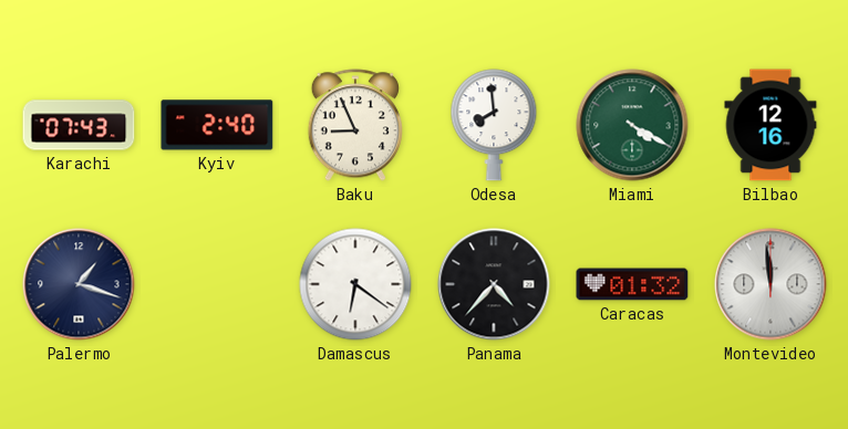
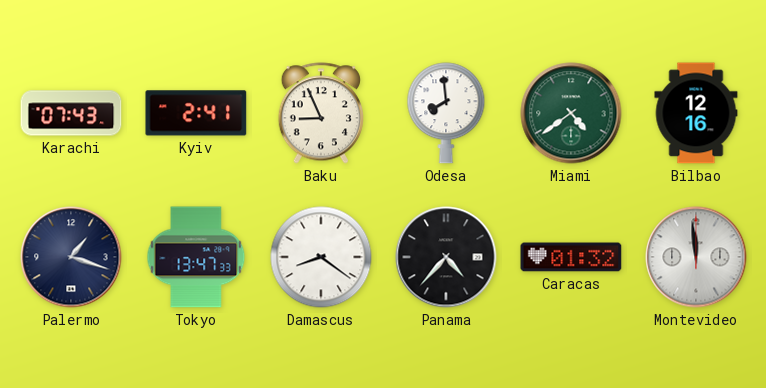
Kyiv: 2:40 -> 2:41 (196, 113)
Miami: 4:20 -> 4:39 (571, 113)
Tokyo: none -> 13:47 (196, 257)
Damascus: 6:21 -> 8:21 (321, 257)
